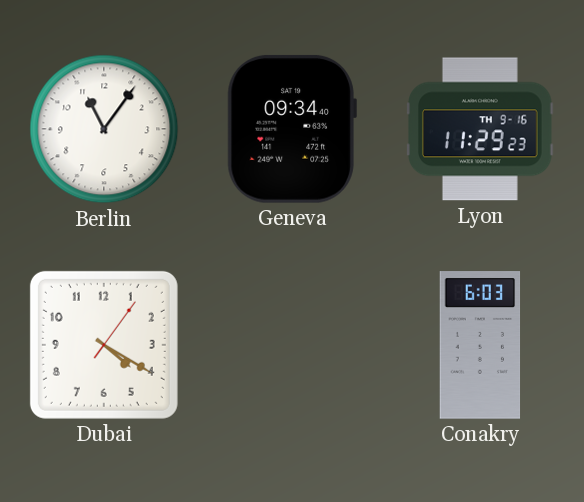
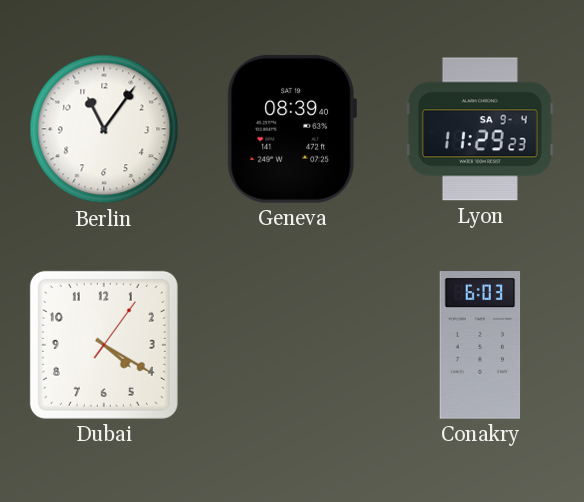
Geneva: 09:34 -> 08:39 (292, 129)
Lyon date: TH 9-16 -> SA 9-4 (481, 129)
